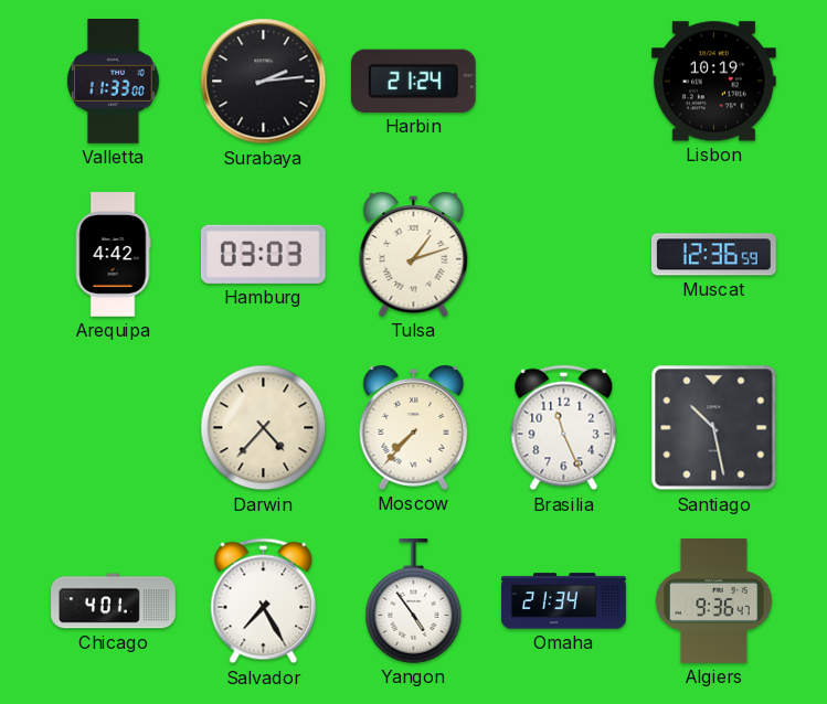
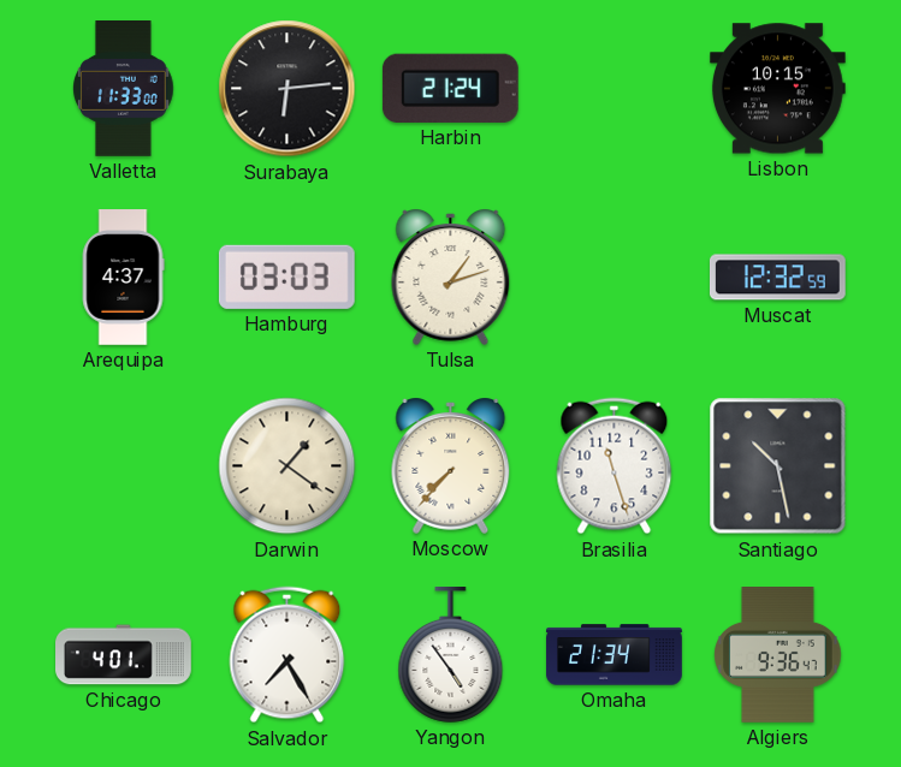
Surabaya: 2:14 -> 6:14 (288, 89)
Lisbon: 10:19 -> 10:15 (777, 89)
Arequipa: 4:42 -> 4:37 (123, 278)
Muscat: 12:36 -> 12:32 (778, 278)
Darwin: 4:37 -> 1:21 (288, 466)
Brasilia: 11:26 -> 11:27 (615, 466)
